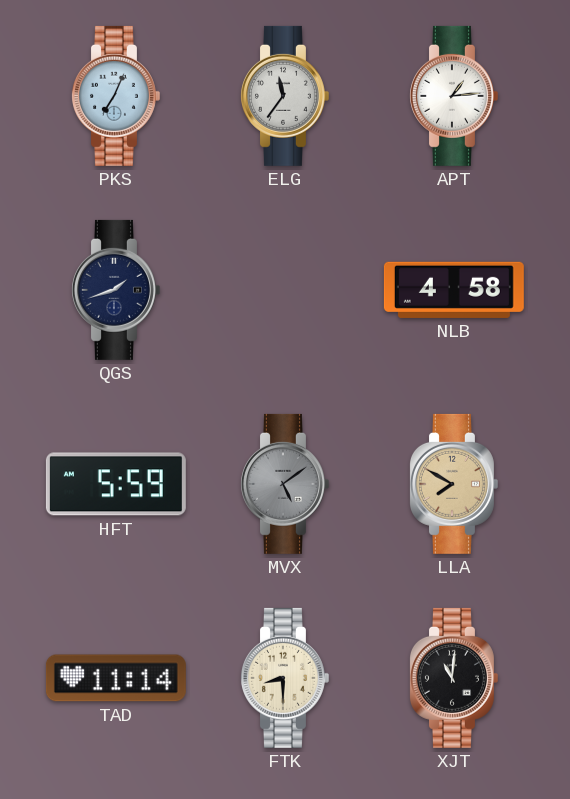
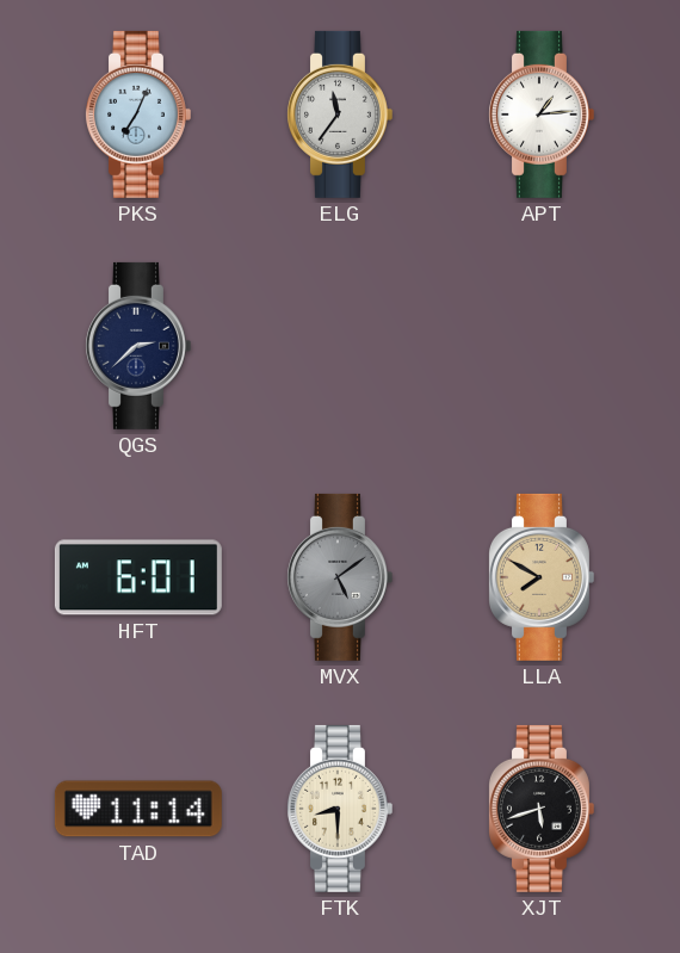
QGS: 1:42 -> 2:38 (137, 346)
NLB: 4:58 -> none (454, 290)
HFT: 5:59 -> 6:01 (138, 577)
XJT: 11:01 -> 5:42 (540, 809)
